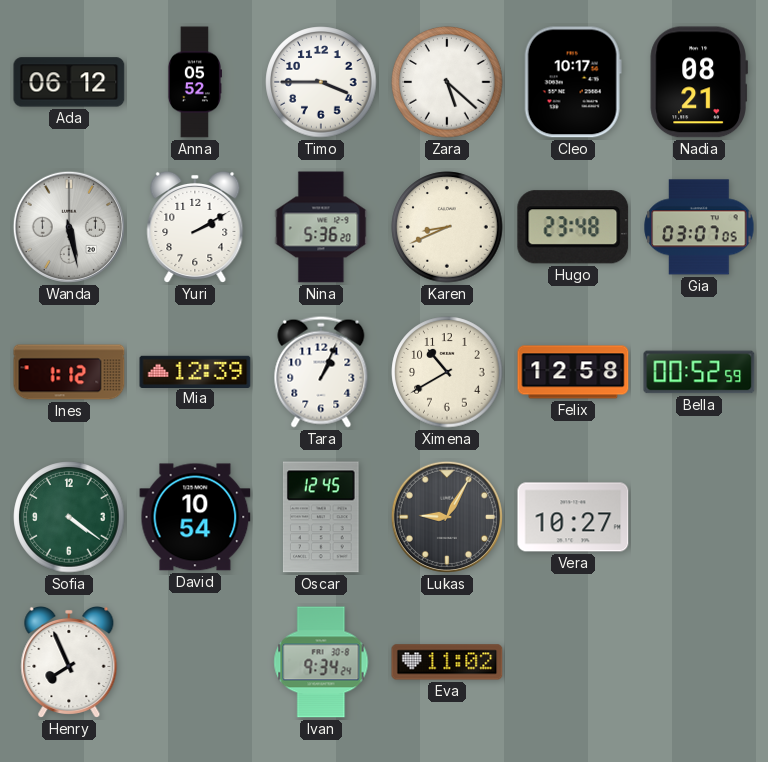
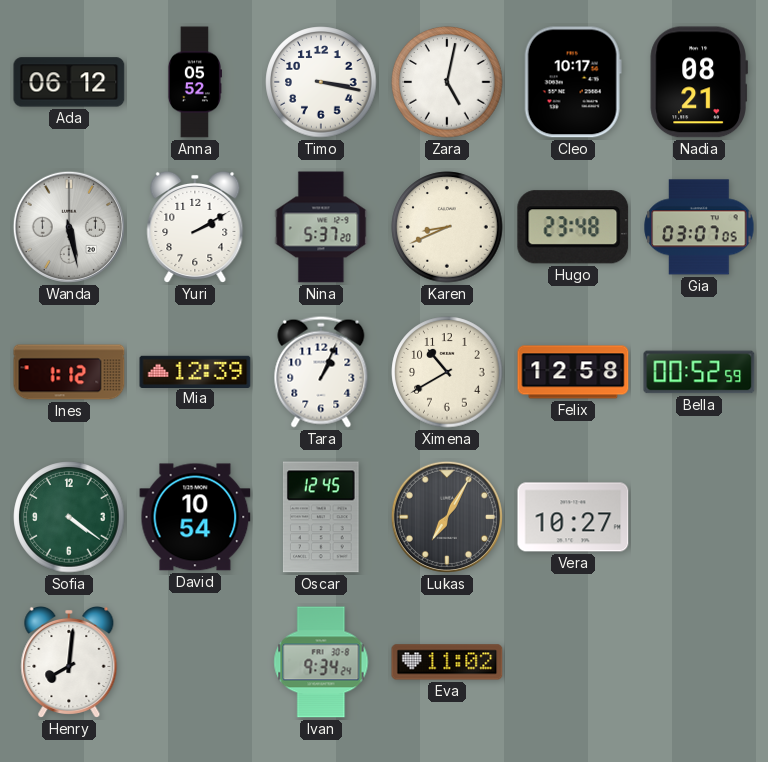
Timo: 3:45 -> 3:17 (321, 82)
Zara: 5:22 -> 5:02 (447, 82)
Nina: 5:36 -> 5:37 (321, 227)
Lukas: 9:05 -> 7:05 (447, 517)
Henry: 7:56 -> 8:01 (69, 662)
